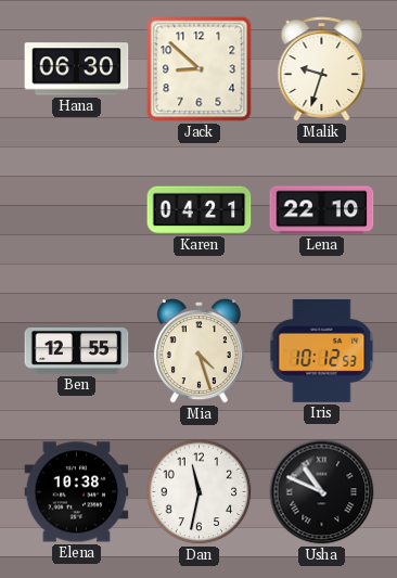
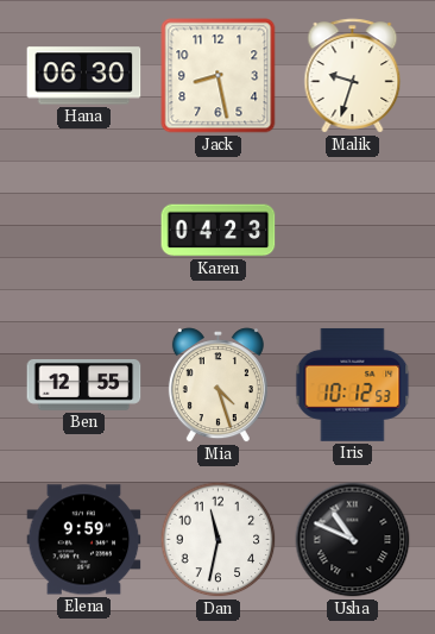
Jack: 8:52 -> 8:28 (219, 76)
Karen: 04:21 -> 04:23 (219, 231)
Lena: 22:10 -> none (322, 210)
Elena: 10:38 -> 9:59 (84, 540)
